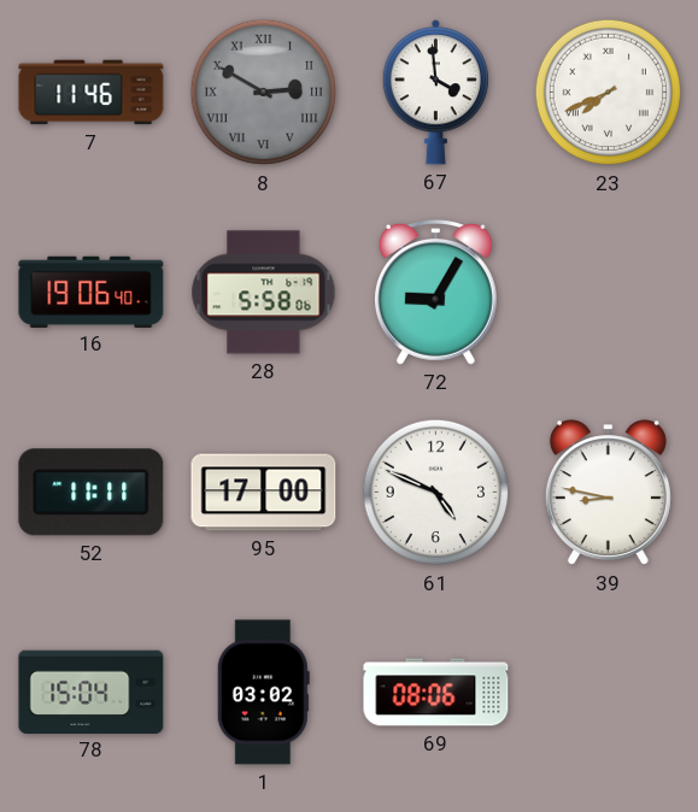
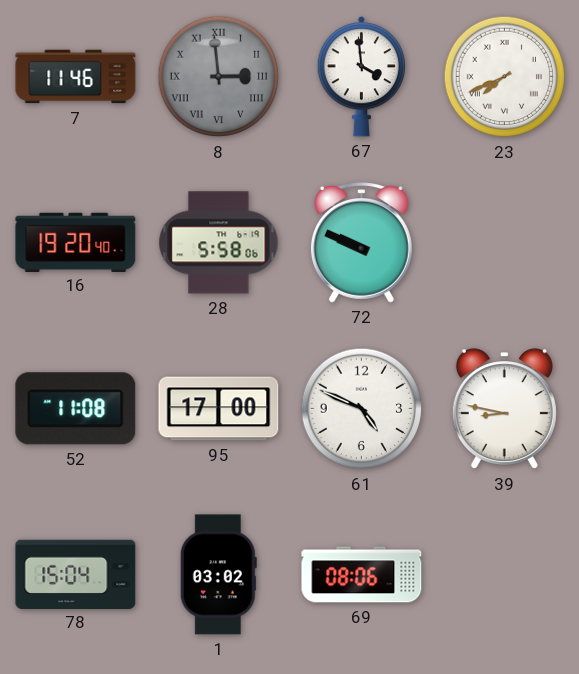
8: 2:50 -> 2:59 (219, 77)
16: 19:06 -> 19:20 (76, 242)
72: 9:05 -> 9:49 (361, 243)
52: 11:11 -> 11:08 (76, 409)
